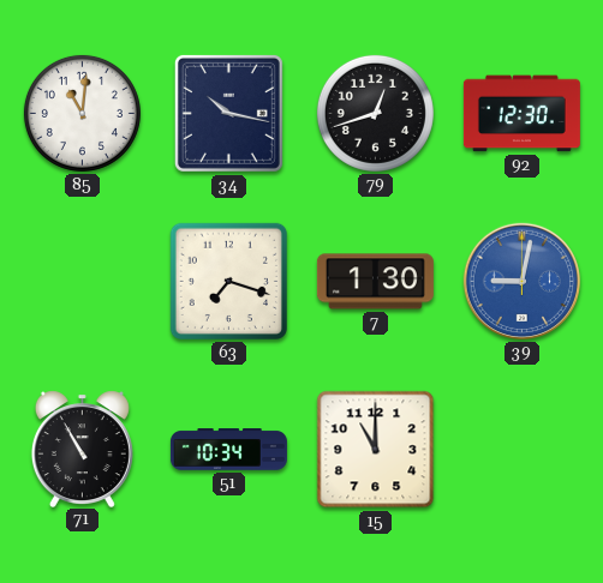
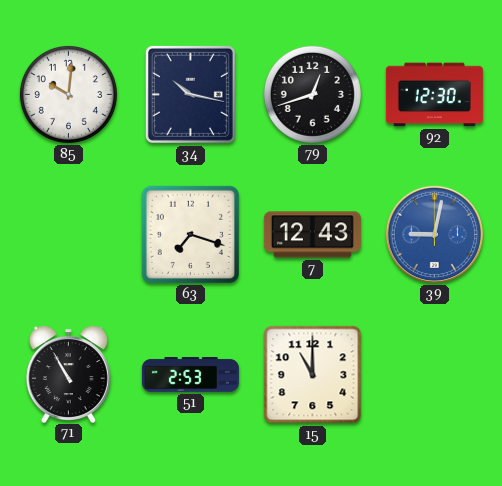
85: 11:01 -> 10:01 (68, 94)
7: 1:30 -> 12:43 (312, 235)
51: 10:34 -> 2:53 (190, 375)
